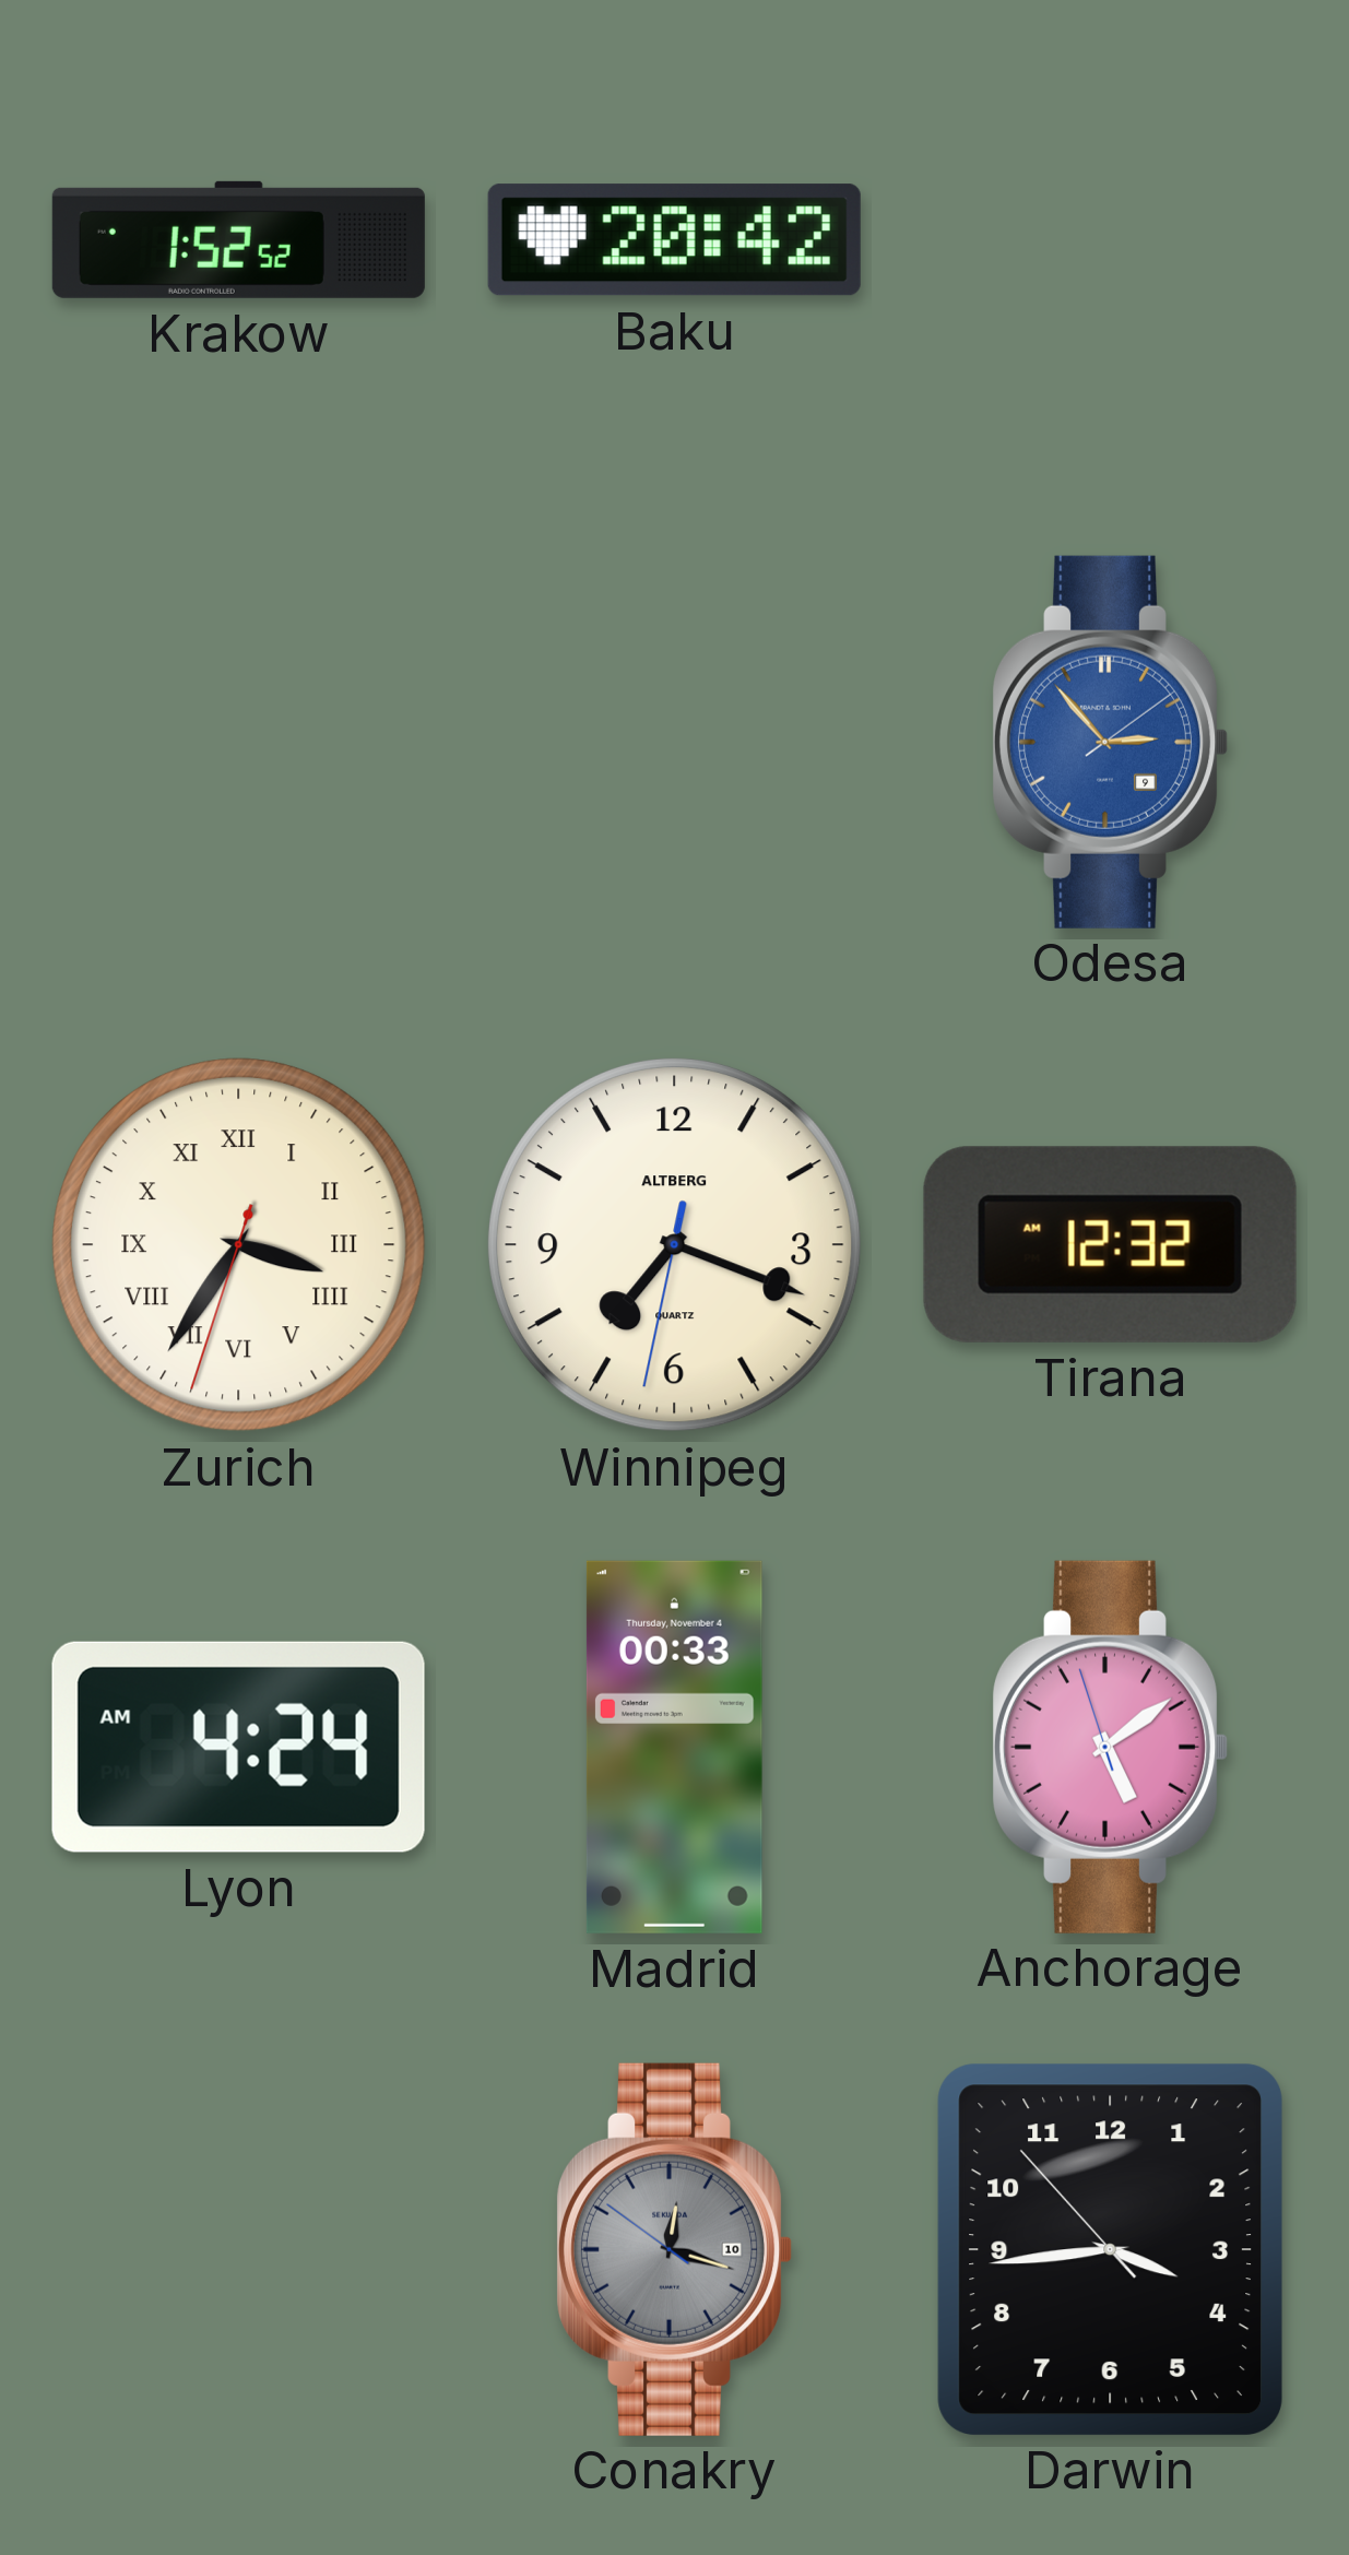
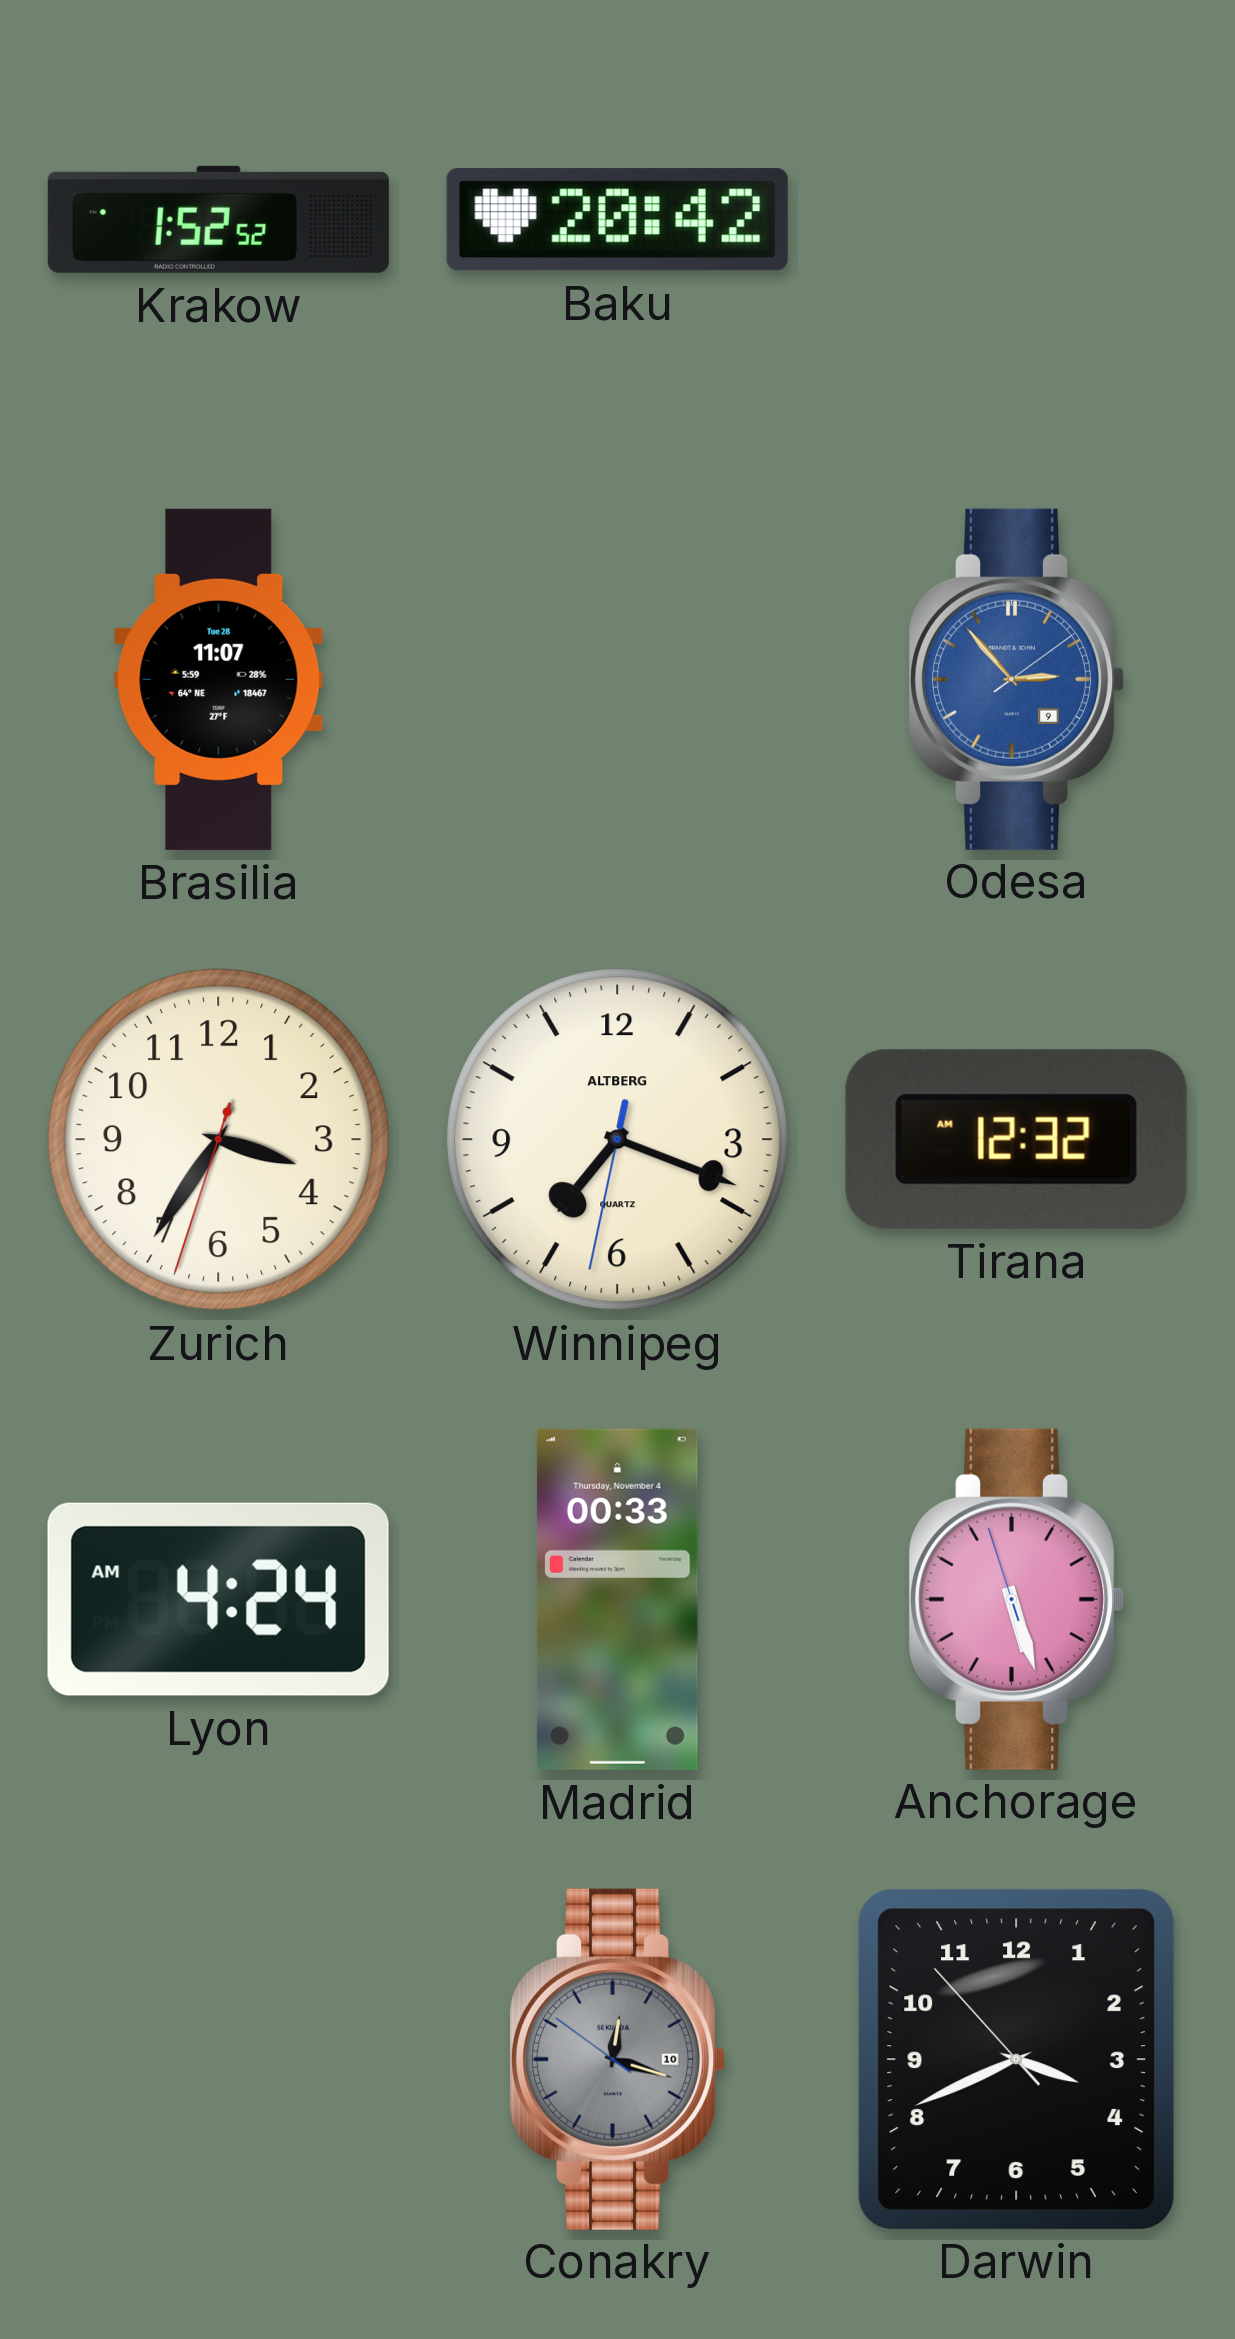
Brasilia: none -> 11:07 (219, 679)
Zurich numerals: Roman -> Arabic (219, 1140)
Anchorage: 5:08 -> 5:26 (1017, 1599)
Darwin: 3:43 -> 3:40 (1016, 2059)
